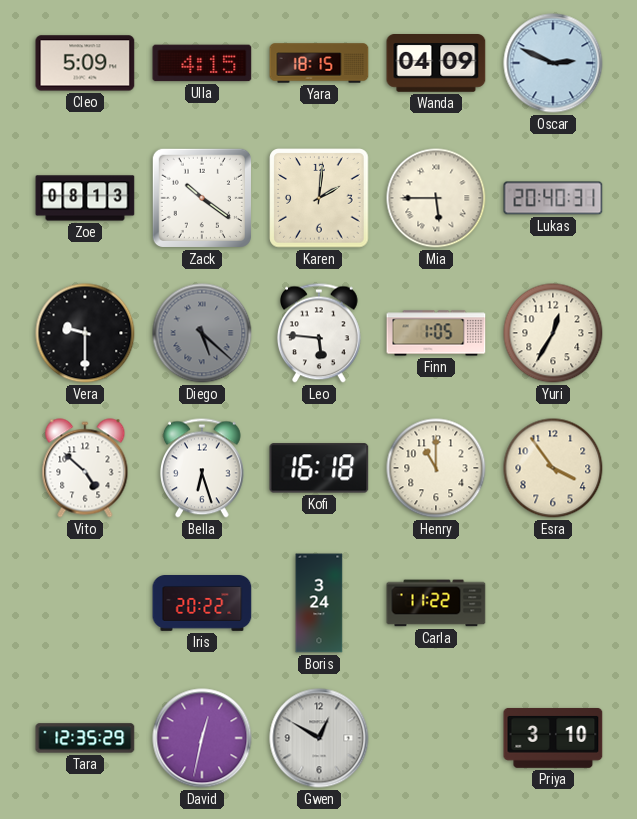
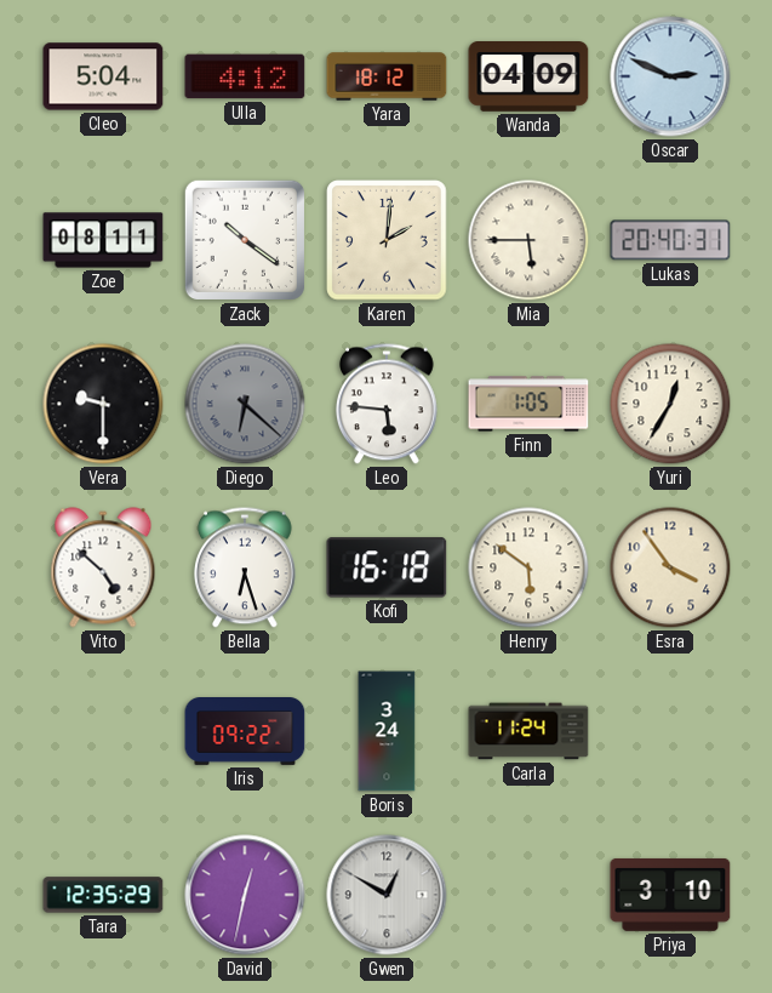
Cleo: 5:09 -> 5:04 (103, 76)
Ulla: 4:15 -> 4:12 (245, 76)
Yara: 18:15 -> 18:12 (387, 76)
Zoe: 08:13 -> 08:11 (103, 240)
Diego: 5:22 -> 6:22 (245, 404)
Henry: 11:00 -> 5:51 (528, 567)
Iris: 20:22 -> 09:22 (245, 732)
Carla: 11:22 -> 11:24 (528, 731)
